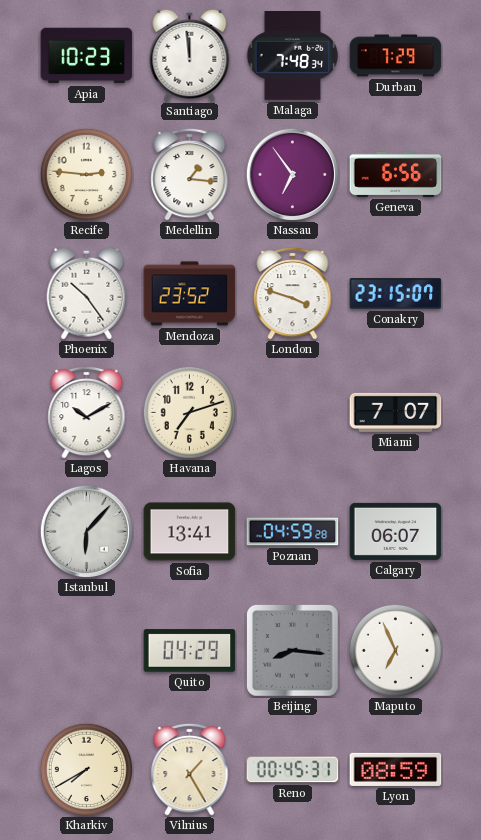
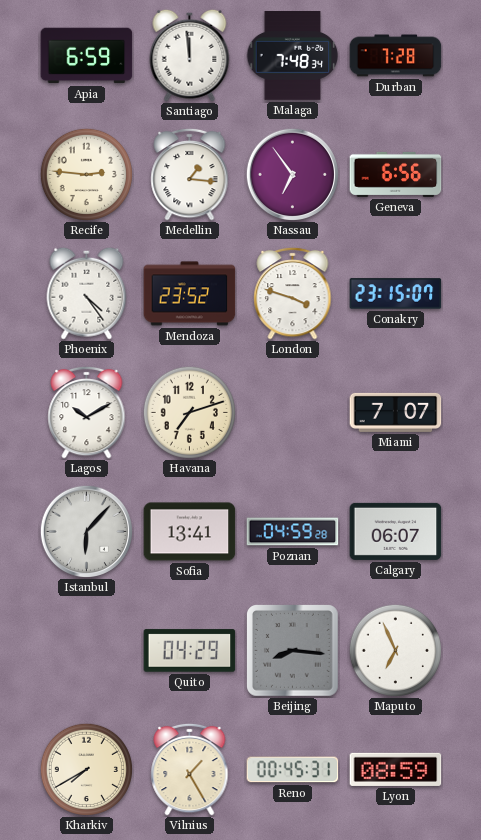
Apia: 10:23 -> 6:59 (87, 56)
Durban: 7:29 -> 7:28 (396, 56)
Phoenix: 10:24 -> 4:24 (87, 293)
